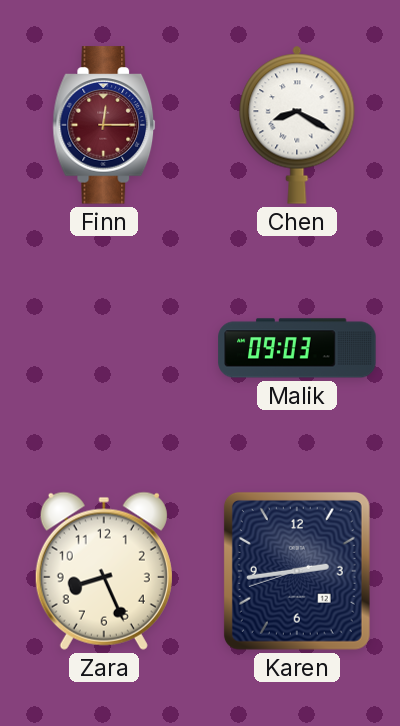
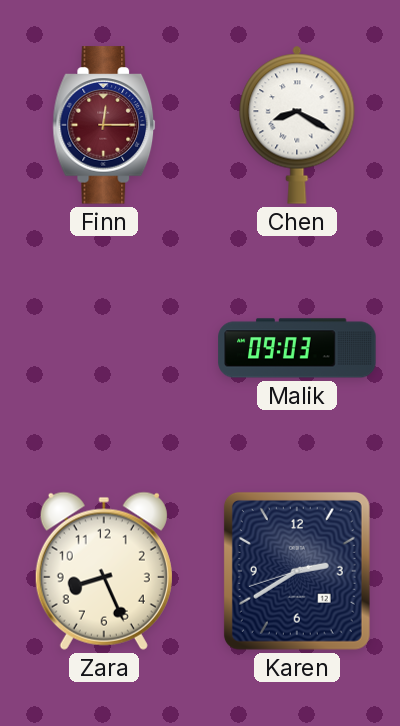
Karen: 2:43 -> 2:39 (297, 571)
